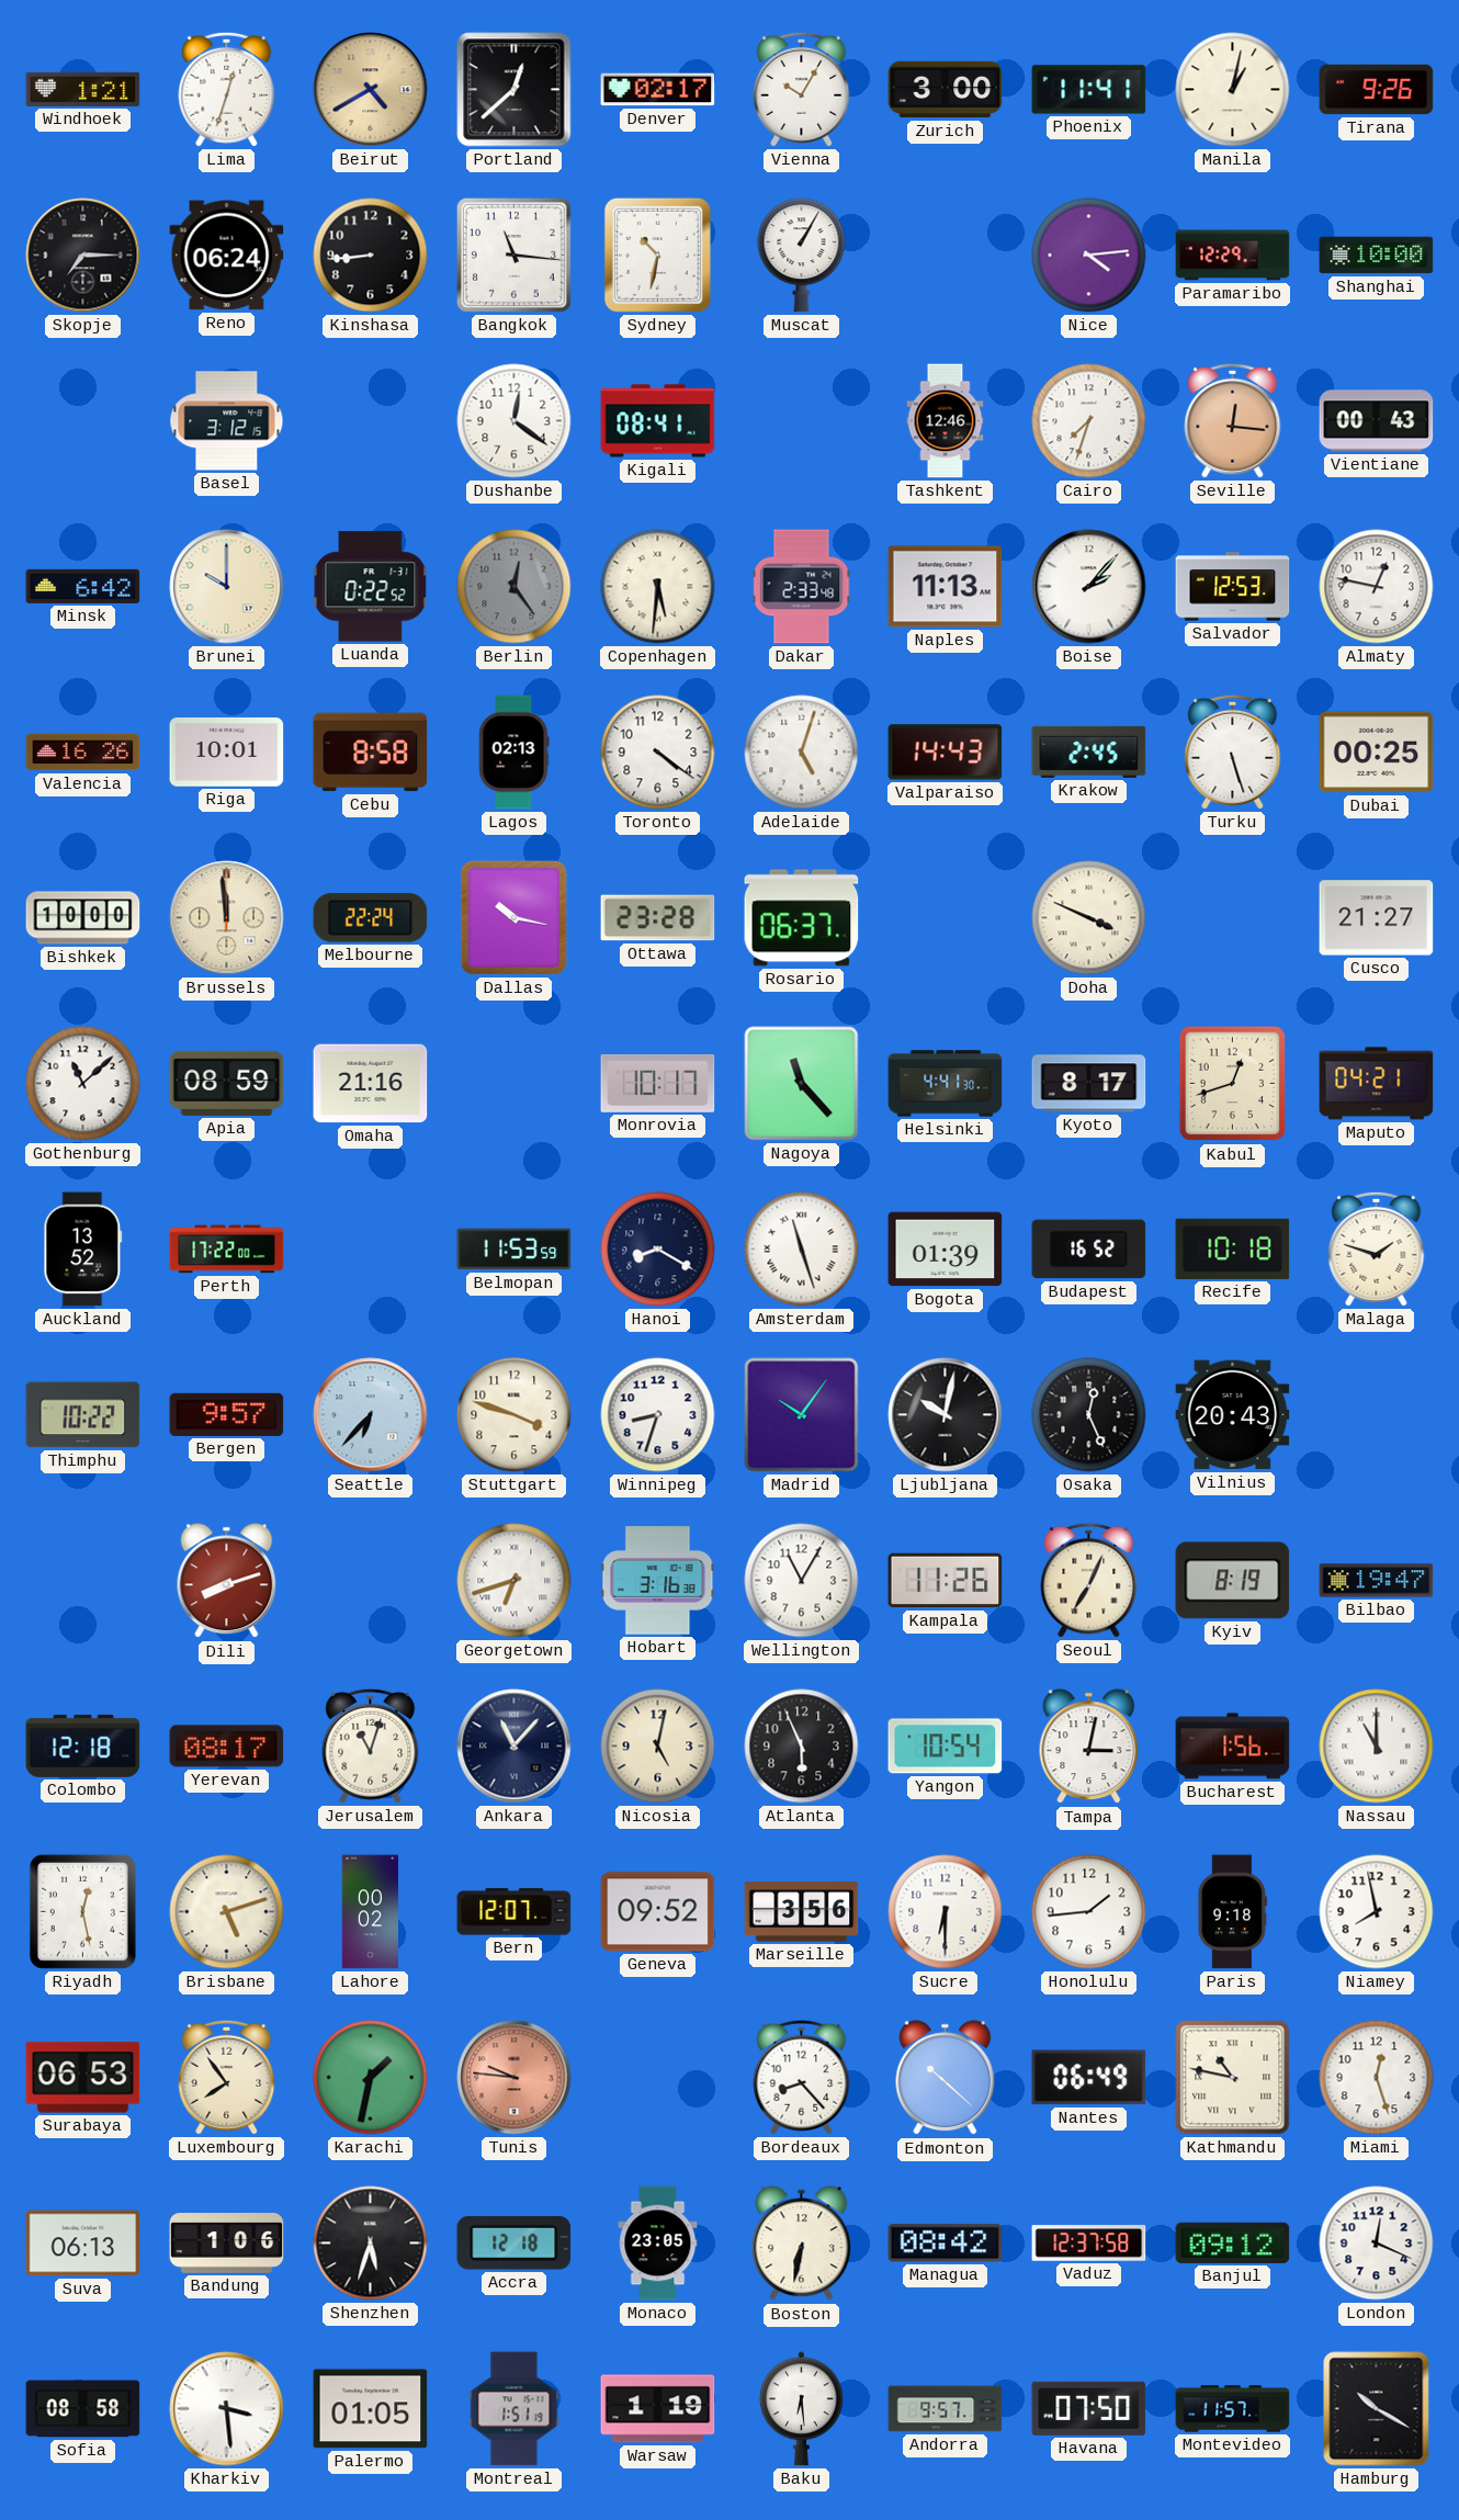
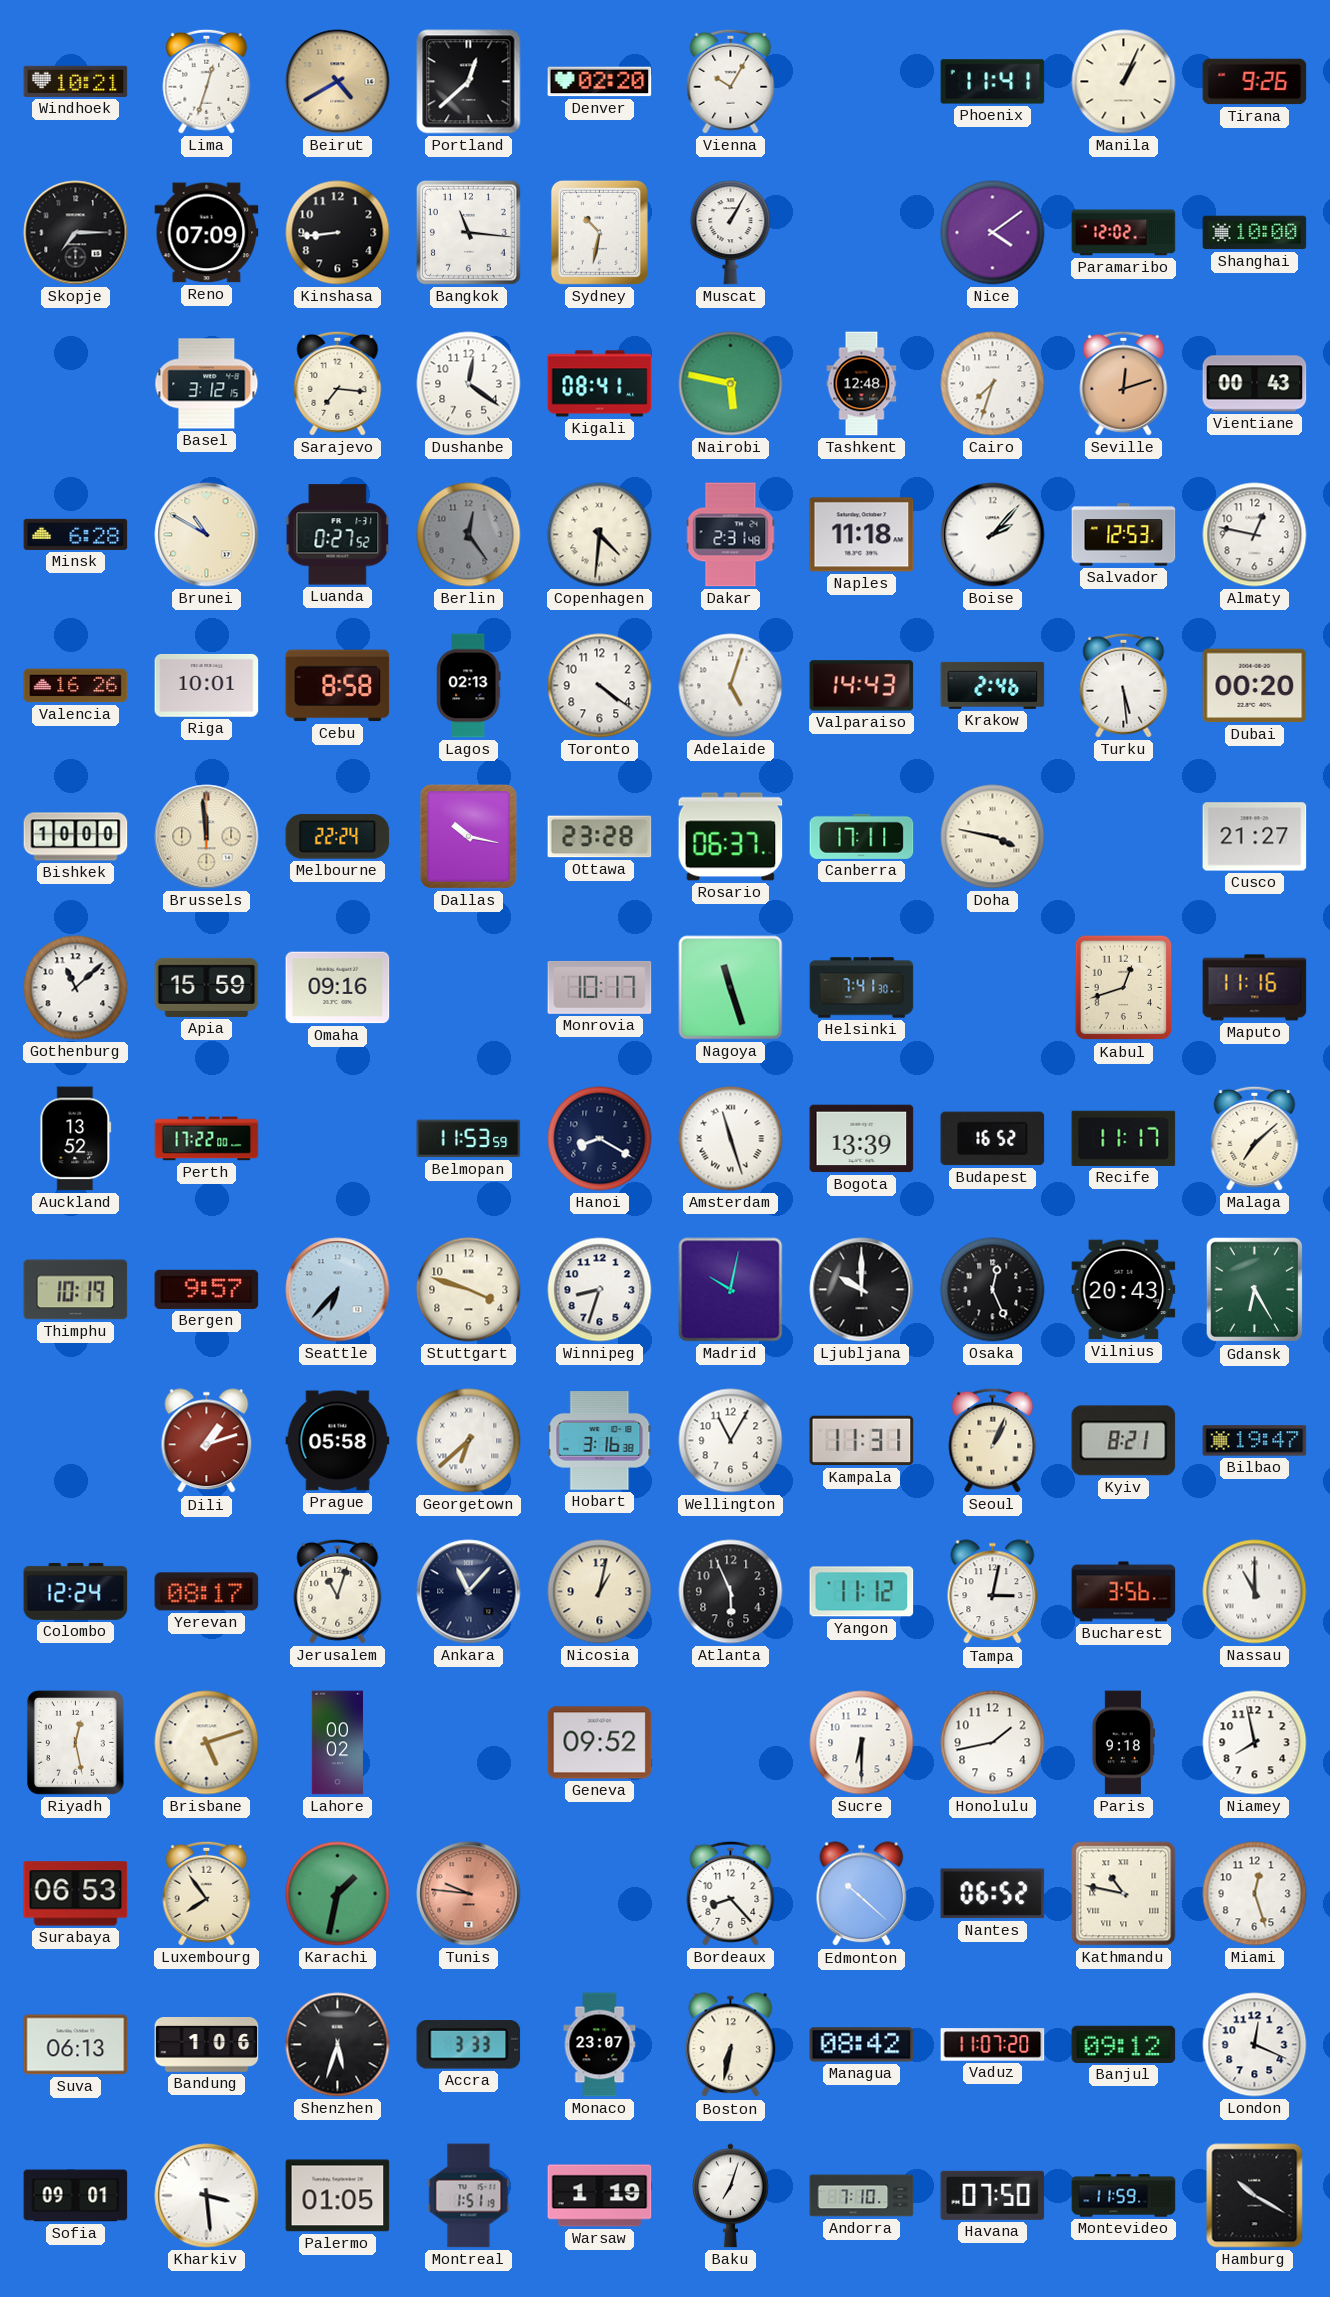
Windhoek: 1:21 -> 10:21 (76, 81)
Denver: 02:17 -> 02:20 (600, 82)
Zurich: 3:00 -> none (946, 90)
Manila: 1:02 -> 1:04 (1124, 82)
Reno: 06:24 -> 07:09 (207, 233)
Nice: 4:14 -> 4:09 (993, 233)
Paramaribo: 12:29 -> 12:02 (1124, 233)
Sarajevo: none -> 7:16 (338, 383)
Nairobi: none -> 5:47 (731, 384)
Tashkent: 12:46 -> 12:48 (862, 384)
Seville: 12:16 -> 12:12 (1124, 383)
Minsk: 6:42 -> 6:28 (76, 534)
Brunei: 10:00 -> 10:50 (207, 535)
Luanda: 0:22 -> 0:27 (338, 535)
Copenhagen: 5:31 -> 4:31 (600, 535)
Dakar: 2:33 -> 2:31 (731, 535)
Naples: 11:13 -> 11:18 (862, 535)
Krakow: 2:45 -> 2:46 (993, 685)
Turku: 5:27 -> 5:29 (1124, 685)
Dubai: 00:25 -> 00:20 (1255, 686)
Canberra: none -> 17:11 (862, 836)
Doha: 3:49 -> 3:47 (993, 837)
Apia: 08:59 -> 15:59 (207, 987)
Omaha: 21:16 -> 09:16 (338, 988)
Nagoya: 11:23 -> 11:27 (731, 988)
Helsinki: 4:41 -> 7:41 (862, 988)
Kyoto: 8:17 -> none (1089, 1084)
Maputo: 04:21 -> 11:16 (1255, 988)
Bogota: 01:39 -> 13:39 (862, 1139)
Recife: 10:18 -> 11:17 (1124, 1138)
Malaga: 1:48 -> 7:08 (1255, 1138)
Thimphu: 10:22 -> 10:19 (76, 1290)
Madrid: 10:06 -> 10:02 (731, 1290)
Ljubljana: 10:02 -> 10:00 (862, 1290)
Gdansk: none -> 6:25 (1255, 1290)
Dili: 8:12 -> 1:12 (207, 1441)
Prague: none -> 05:58 (338, 1441)
Georgetown: 6:42 -> 6:38 (469, 1441)
Kampala: 11:26 -> 11:31 (862, 1441)
Seoul: 7:04 -> 1:04 (993, 1440)
Kyiv: 8:19 -> 8:21 (1124, 1441)
Colombo: 12:18 -> 12:24 (76, 1591)
Nicosia: 5:02 -> 1:02 (600, 1592)
Yangon: 10:54 -> 11:12 (862, 1592)
Bucharest: 1:56 -> 3:56 (1124, 1592)
Bern: 12:07 -> none (514, 1912)
Marseille: 3:56 -> none (802, 1912)
Honolulu: 1:44 -> 1:43 (993, 1743)
Nantes: 06:49 -> 06:52 (993, 1894)
Accra: 12:18 -> 3:33 (469, 2045)
Monaco: 23:05 -> 23:07 (600, 2045)
Vaduz: 12:37 -> 11:07 (993, 2045)
Sofia: 08:58 -> 09:01 (76, 2196)
Baku: 6:29 -> 7:03 (730, 2196)
Andorra: 9:57 -> 7:10 (862, 2196)
Montevideo: 11:57 -> 11:59 (1124, 2196)
